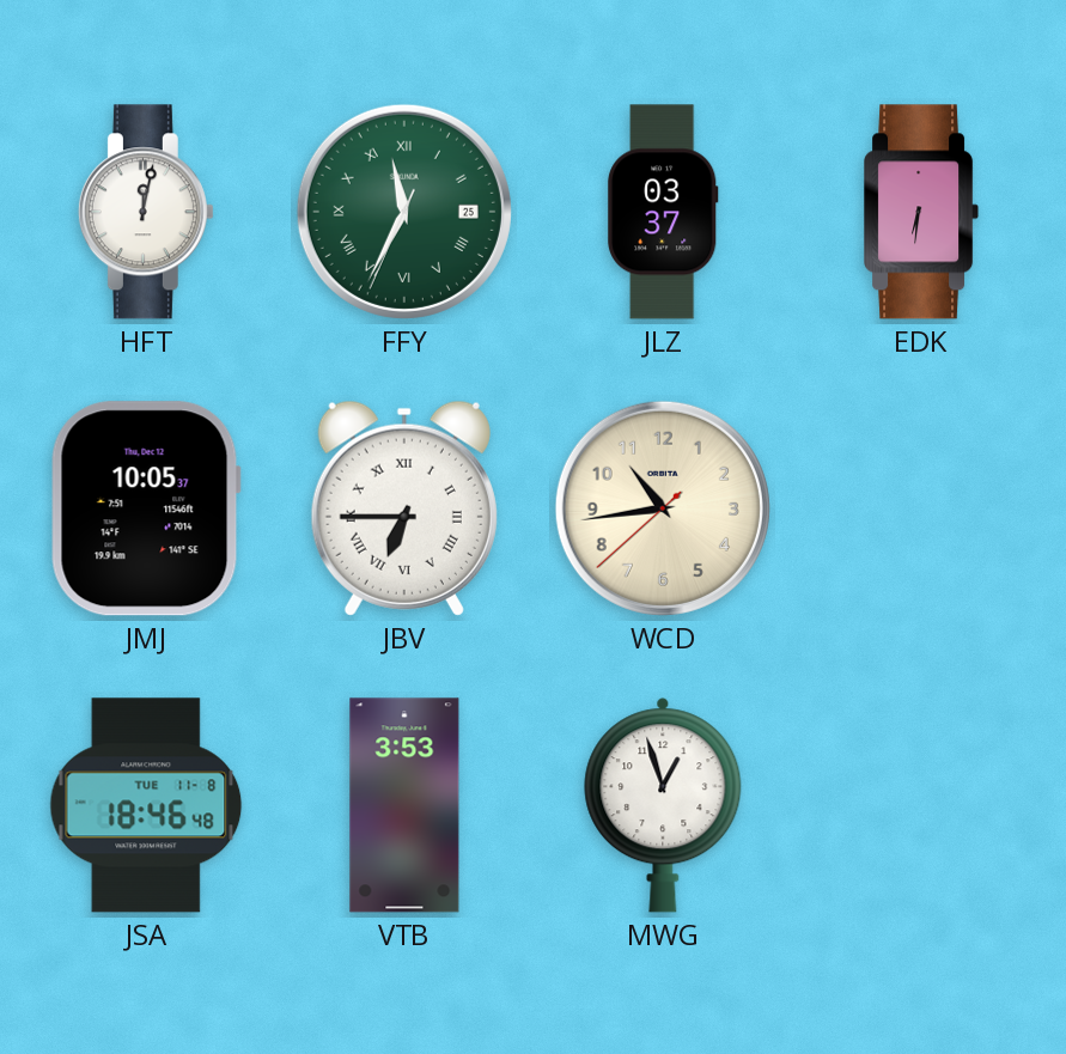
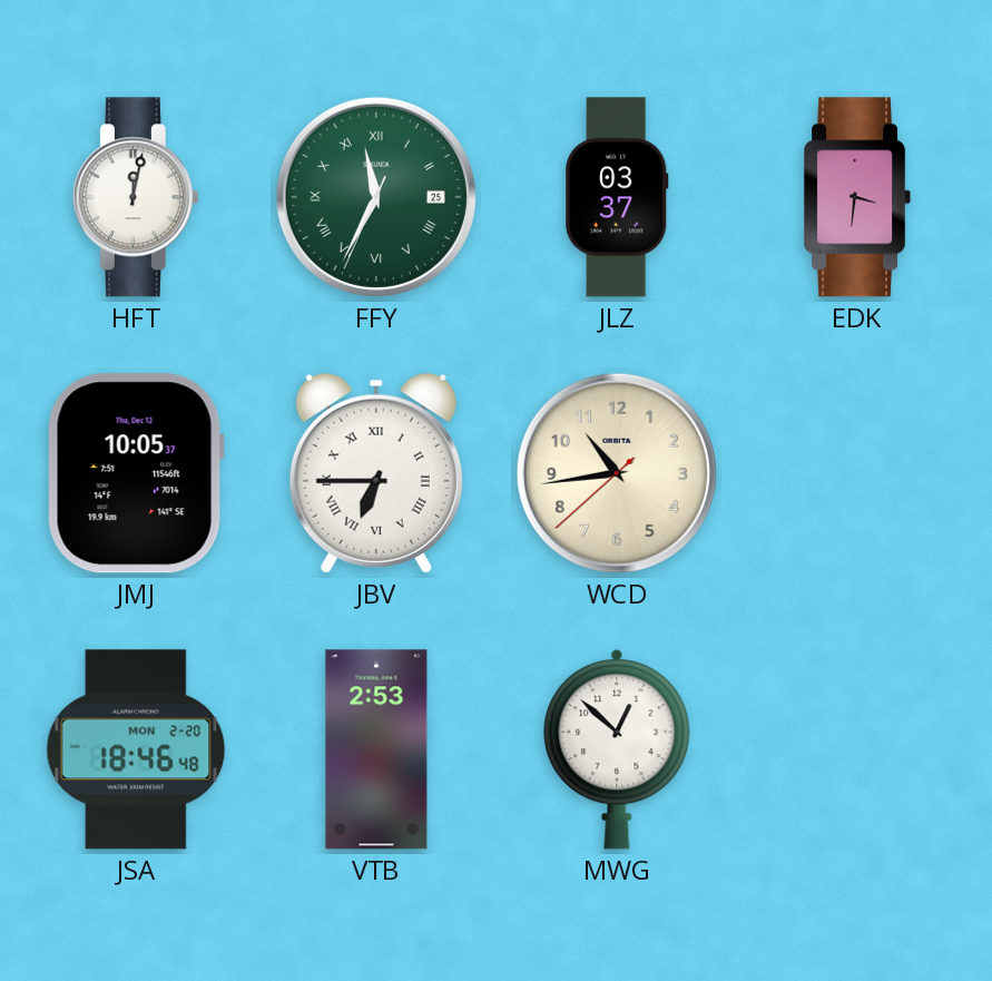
EDK: 6:31 -> 3:31 (858, 197)
JSA date: TUE 11-8 -> MON 2-20 (136, 749)
VTB: 3:53 -> 2:53 (376, 749)
MWG: 12:57 -> 12:52 (617, 749)
